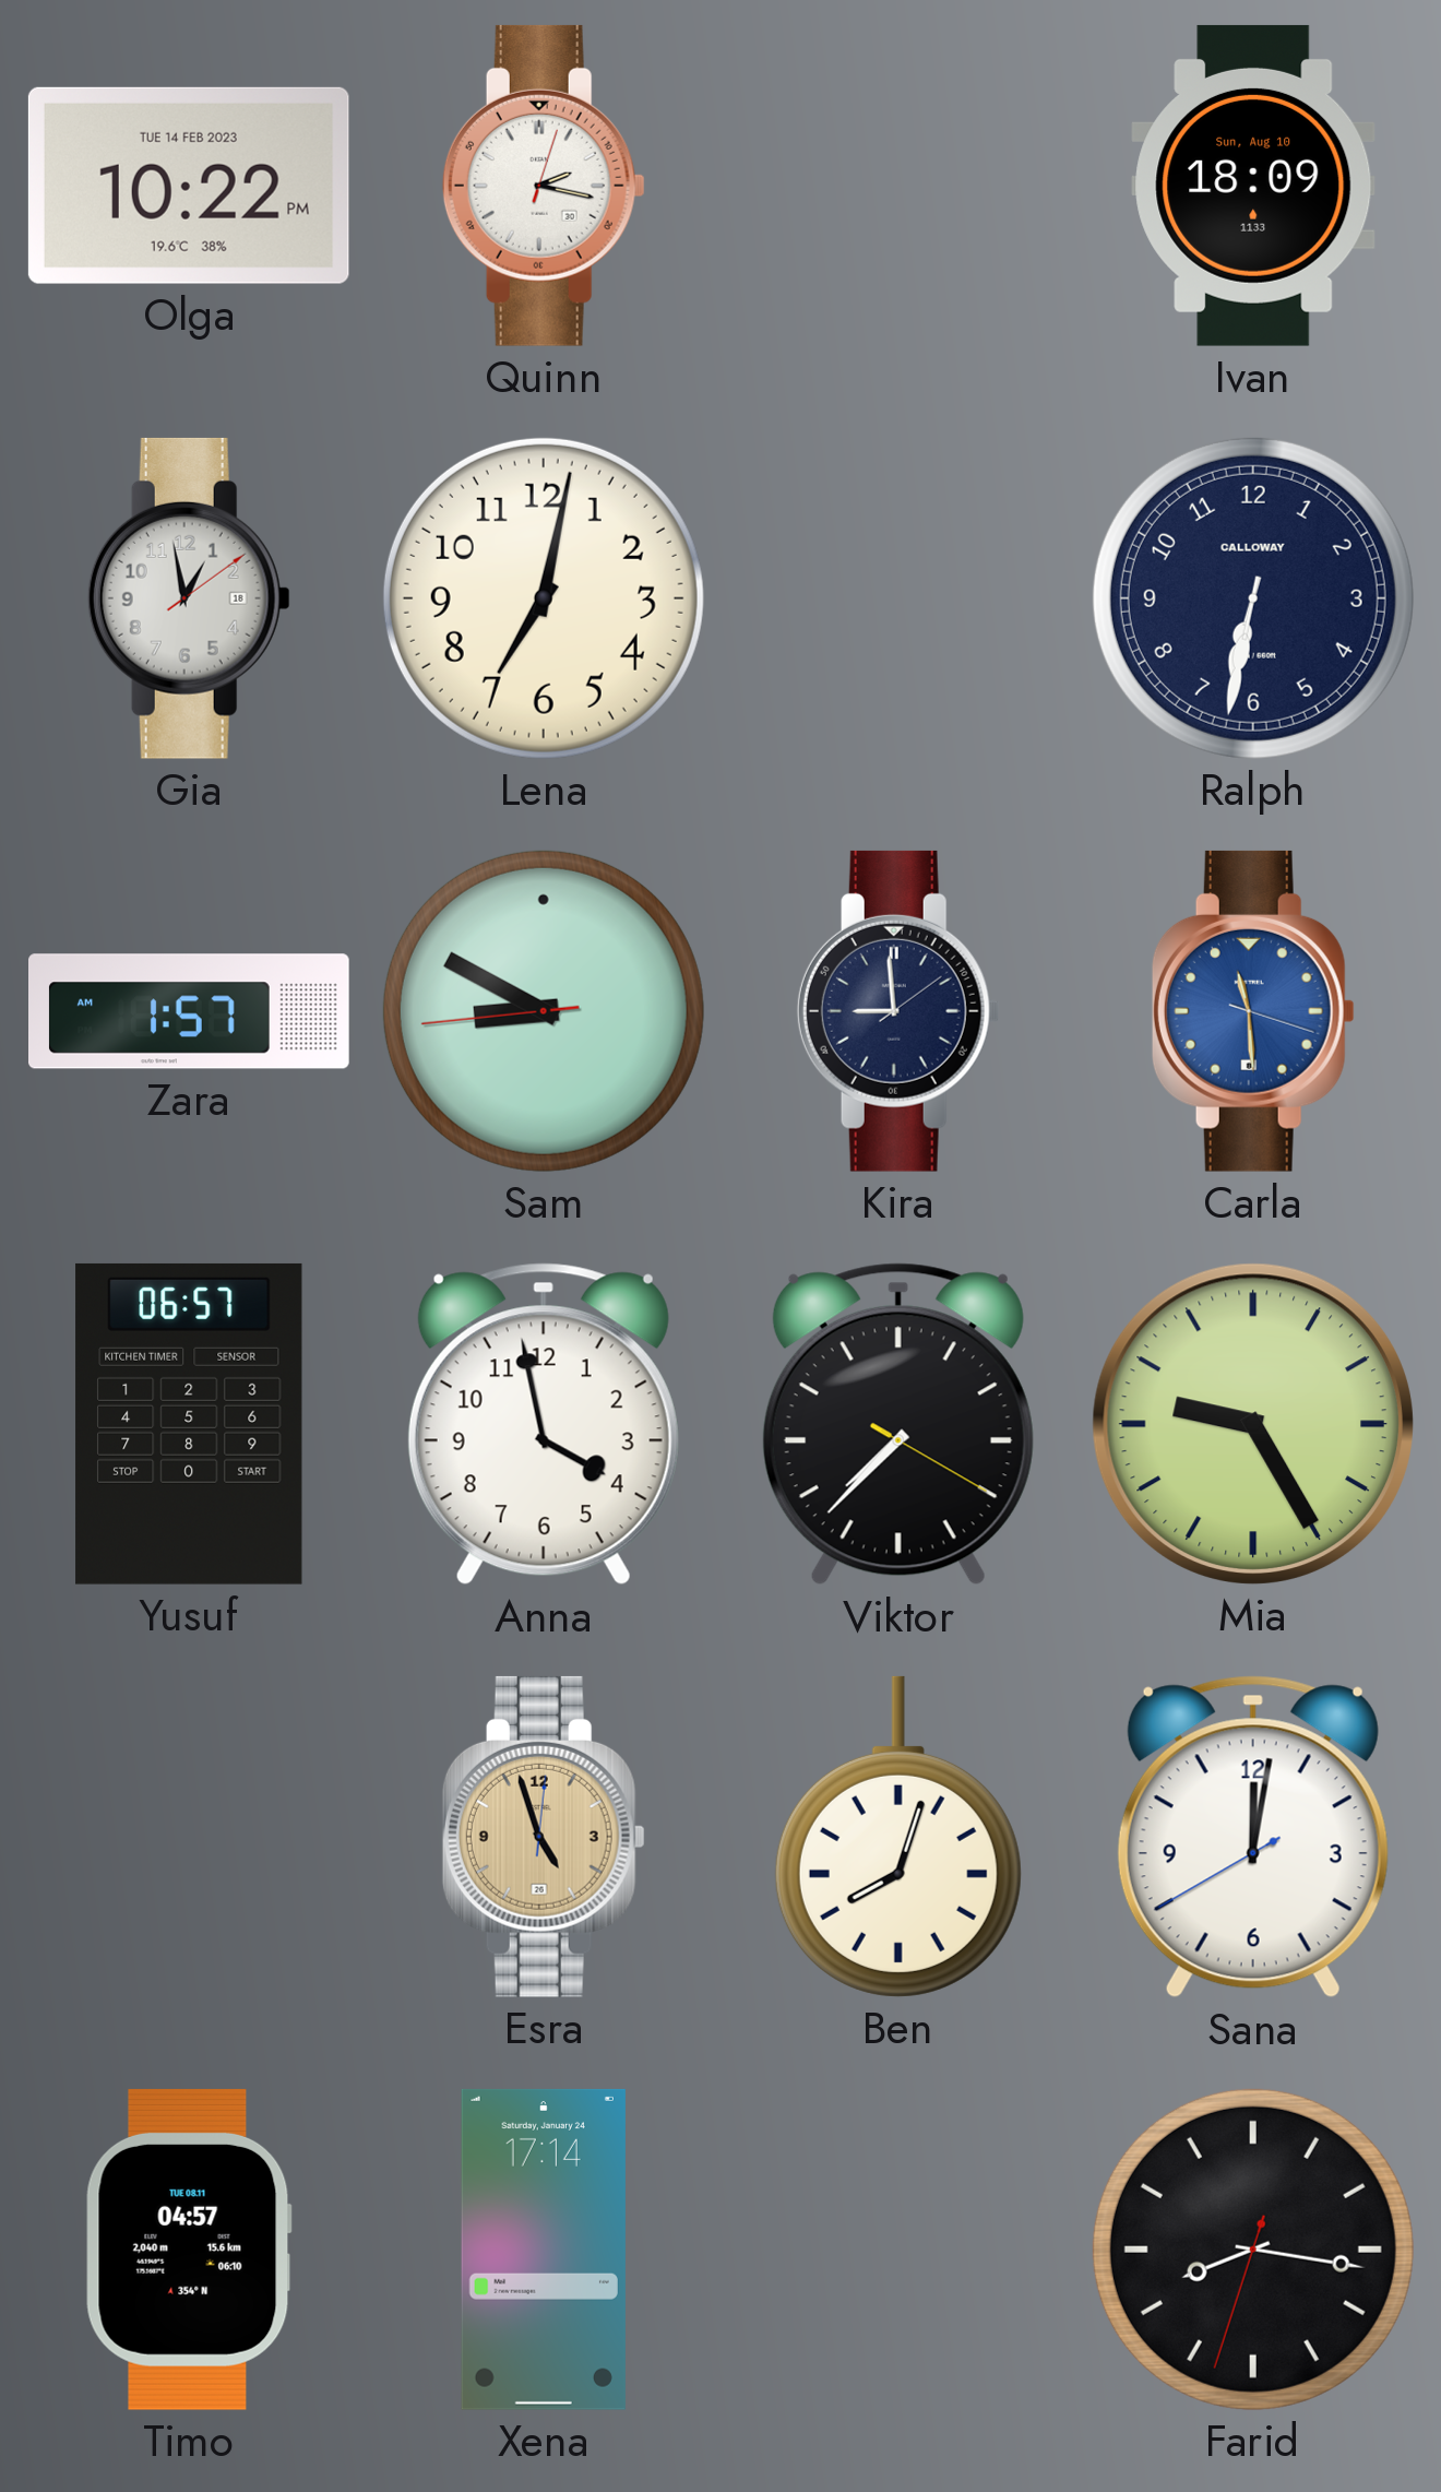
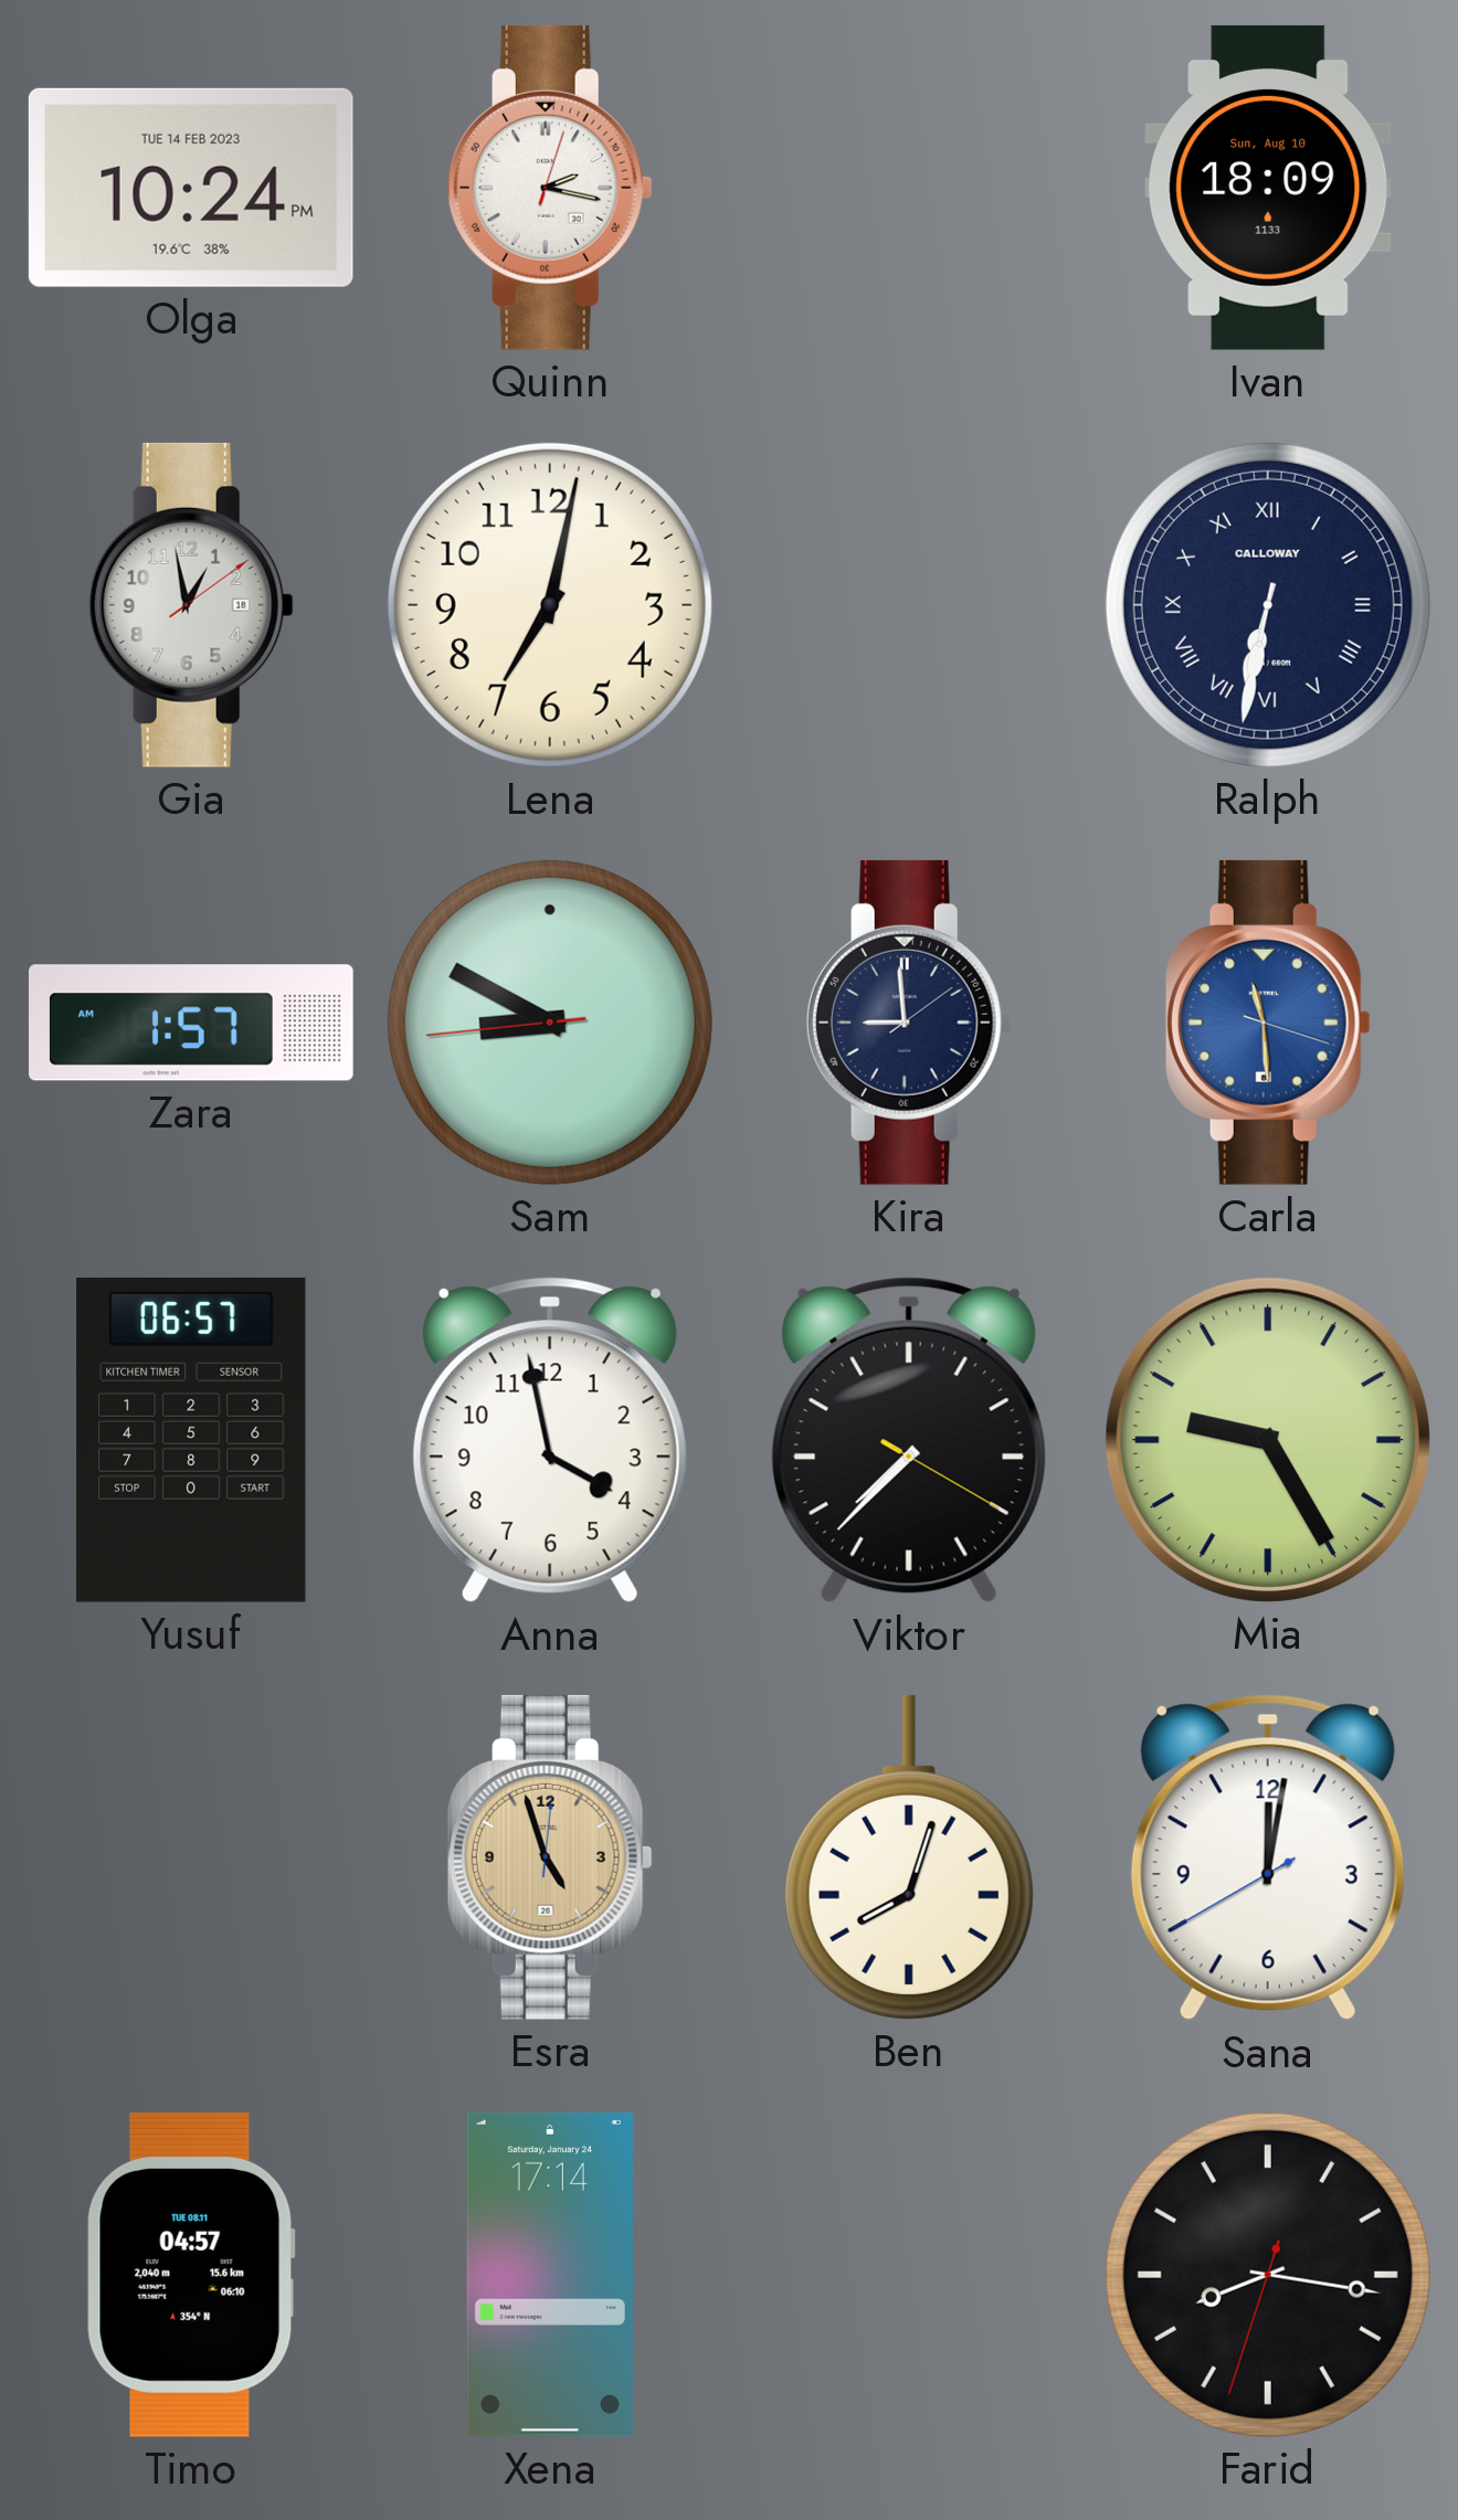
Olga: 10:22 -> 10:24 (191, 188)
Ralph numerals: Arabic -> Roman (1268, 605)
